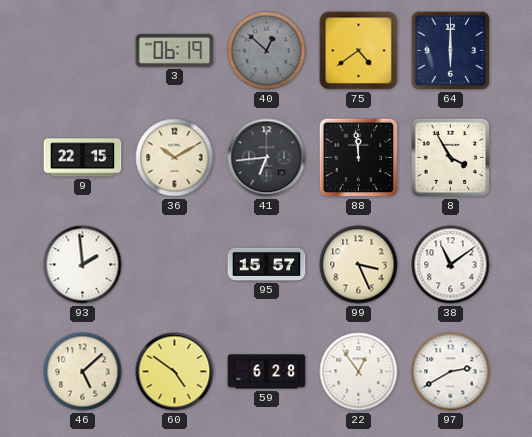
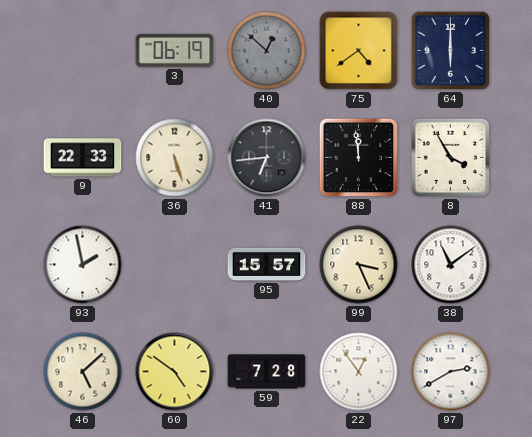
9: 22:15 -> 22:33 (83, 158)
36: 10:10 -> 5:27 (175, 158)
93: 1:59 -> 1:58 (83, 265)
59: 6:28 -> 7:28 (267, 372)
